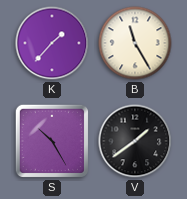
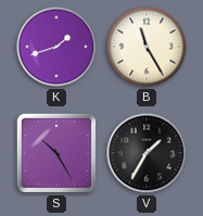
K: 1:37 -> 1:42 (56, 47)
V: 1:39 -> 1:35 (147, 153)
